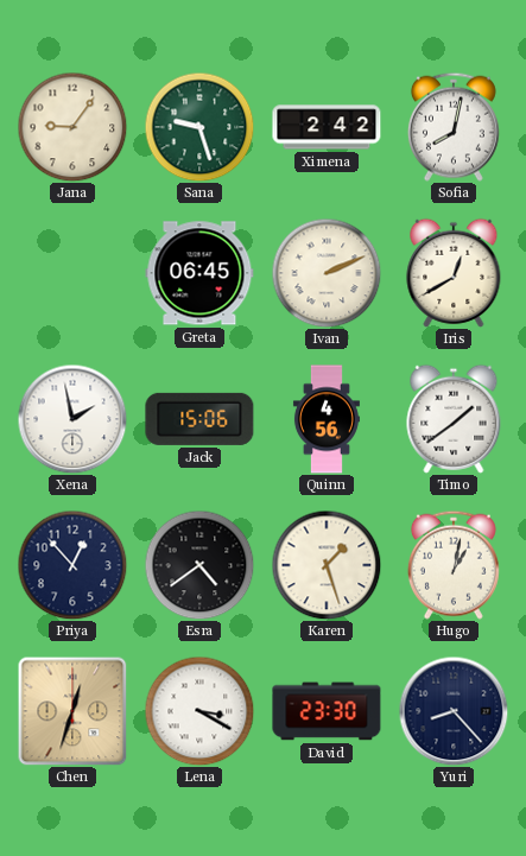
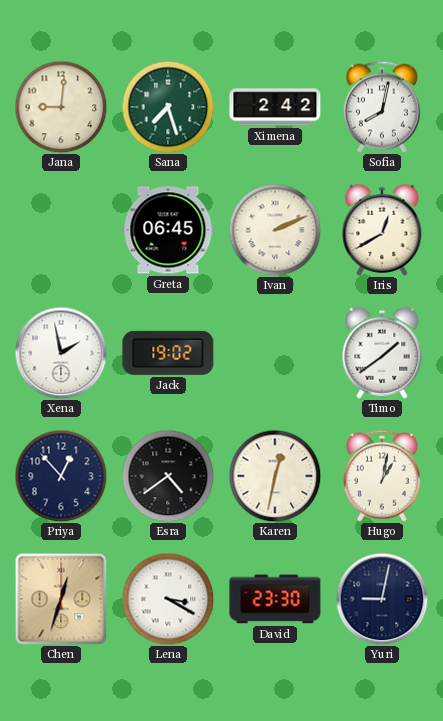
Jana: 9:06 -> 9:01 (61, 107)
Sana: 9:27 -> 7:27 (168, 107)
Jack: 15:06 -> 19:02 (168, 353)
Quinn: 4:56 -> none (327, 419)
Karen: 1:27 -> 12:32 (275, 476)
Yuri: 8:23 -> 9:02 (382, 599)
